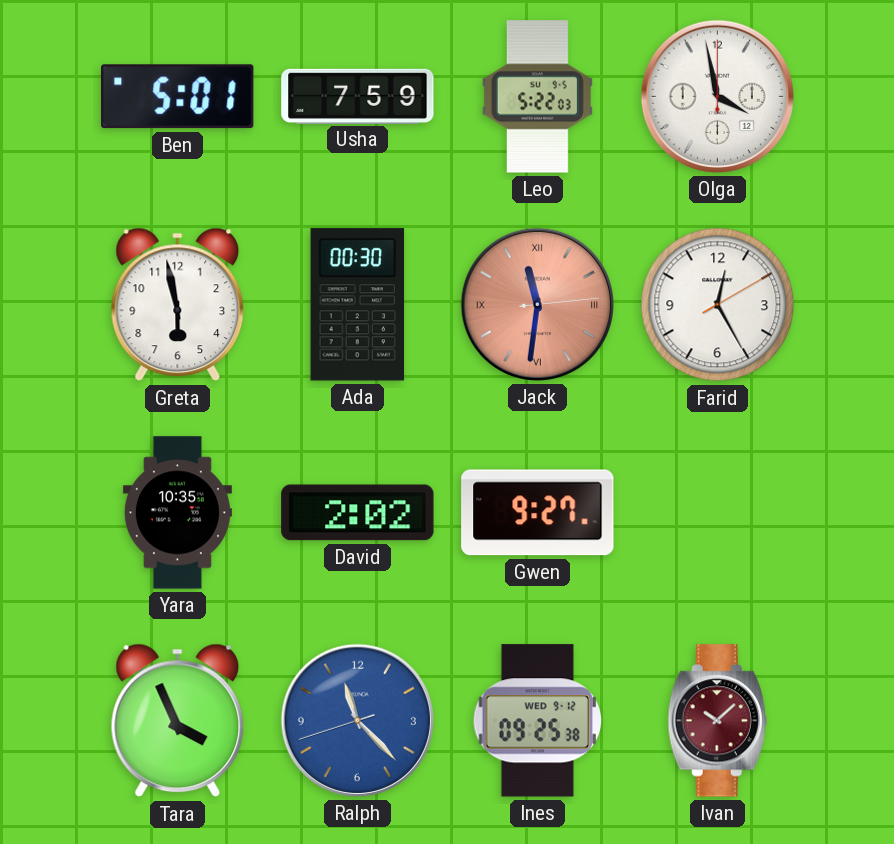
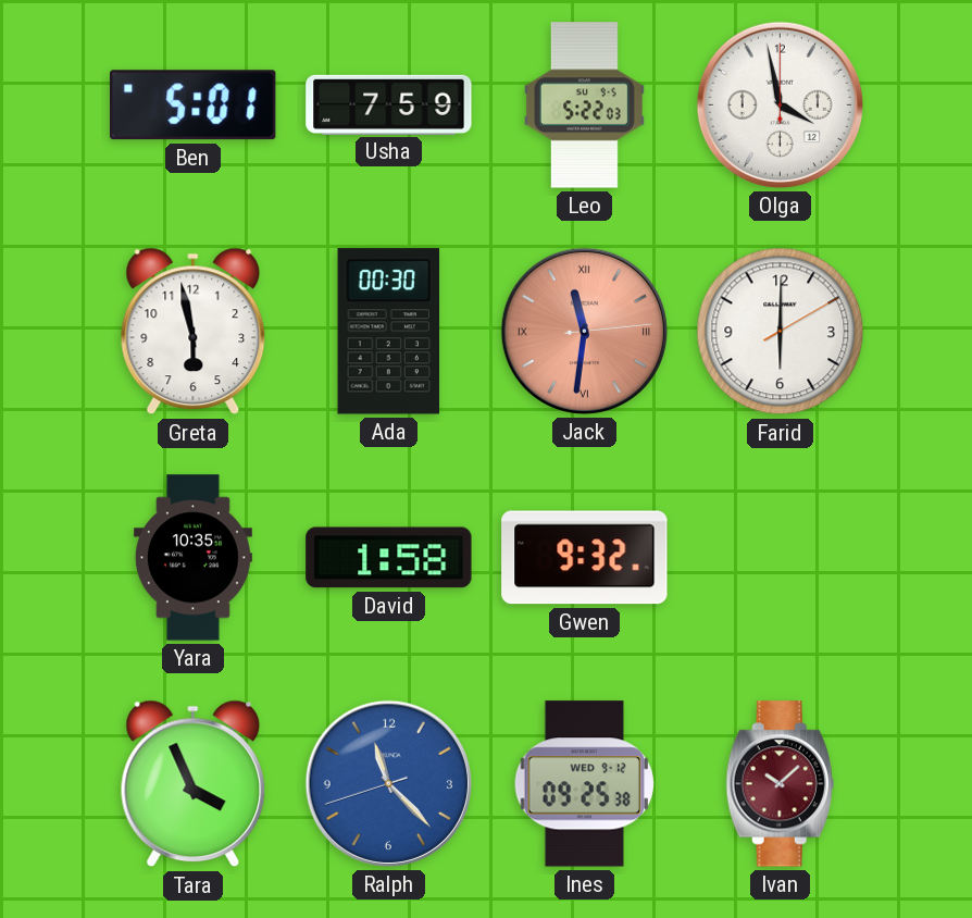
Farid: 12:25 -> 6:00 (781, 332)
David: 2:02 -> 1:58 (389, 558)
Gwen: 9:27 -> 9:32 (585, 558)
